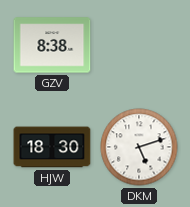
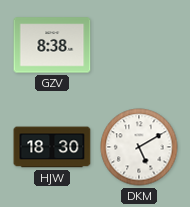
DKM: 5:12 -> 5:10 (139, 147)
